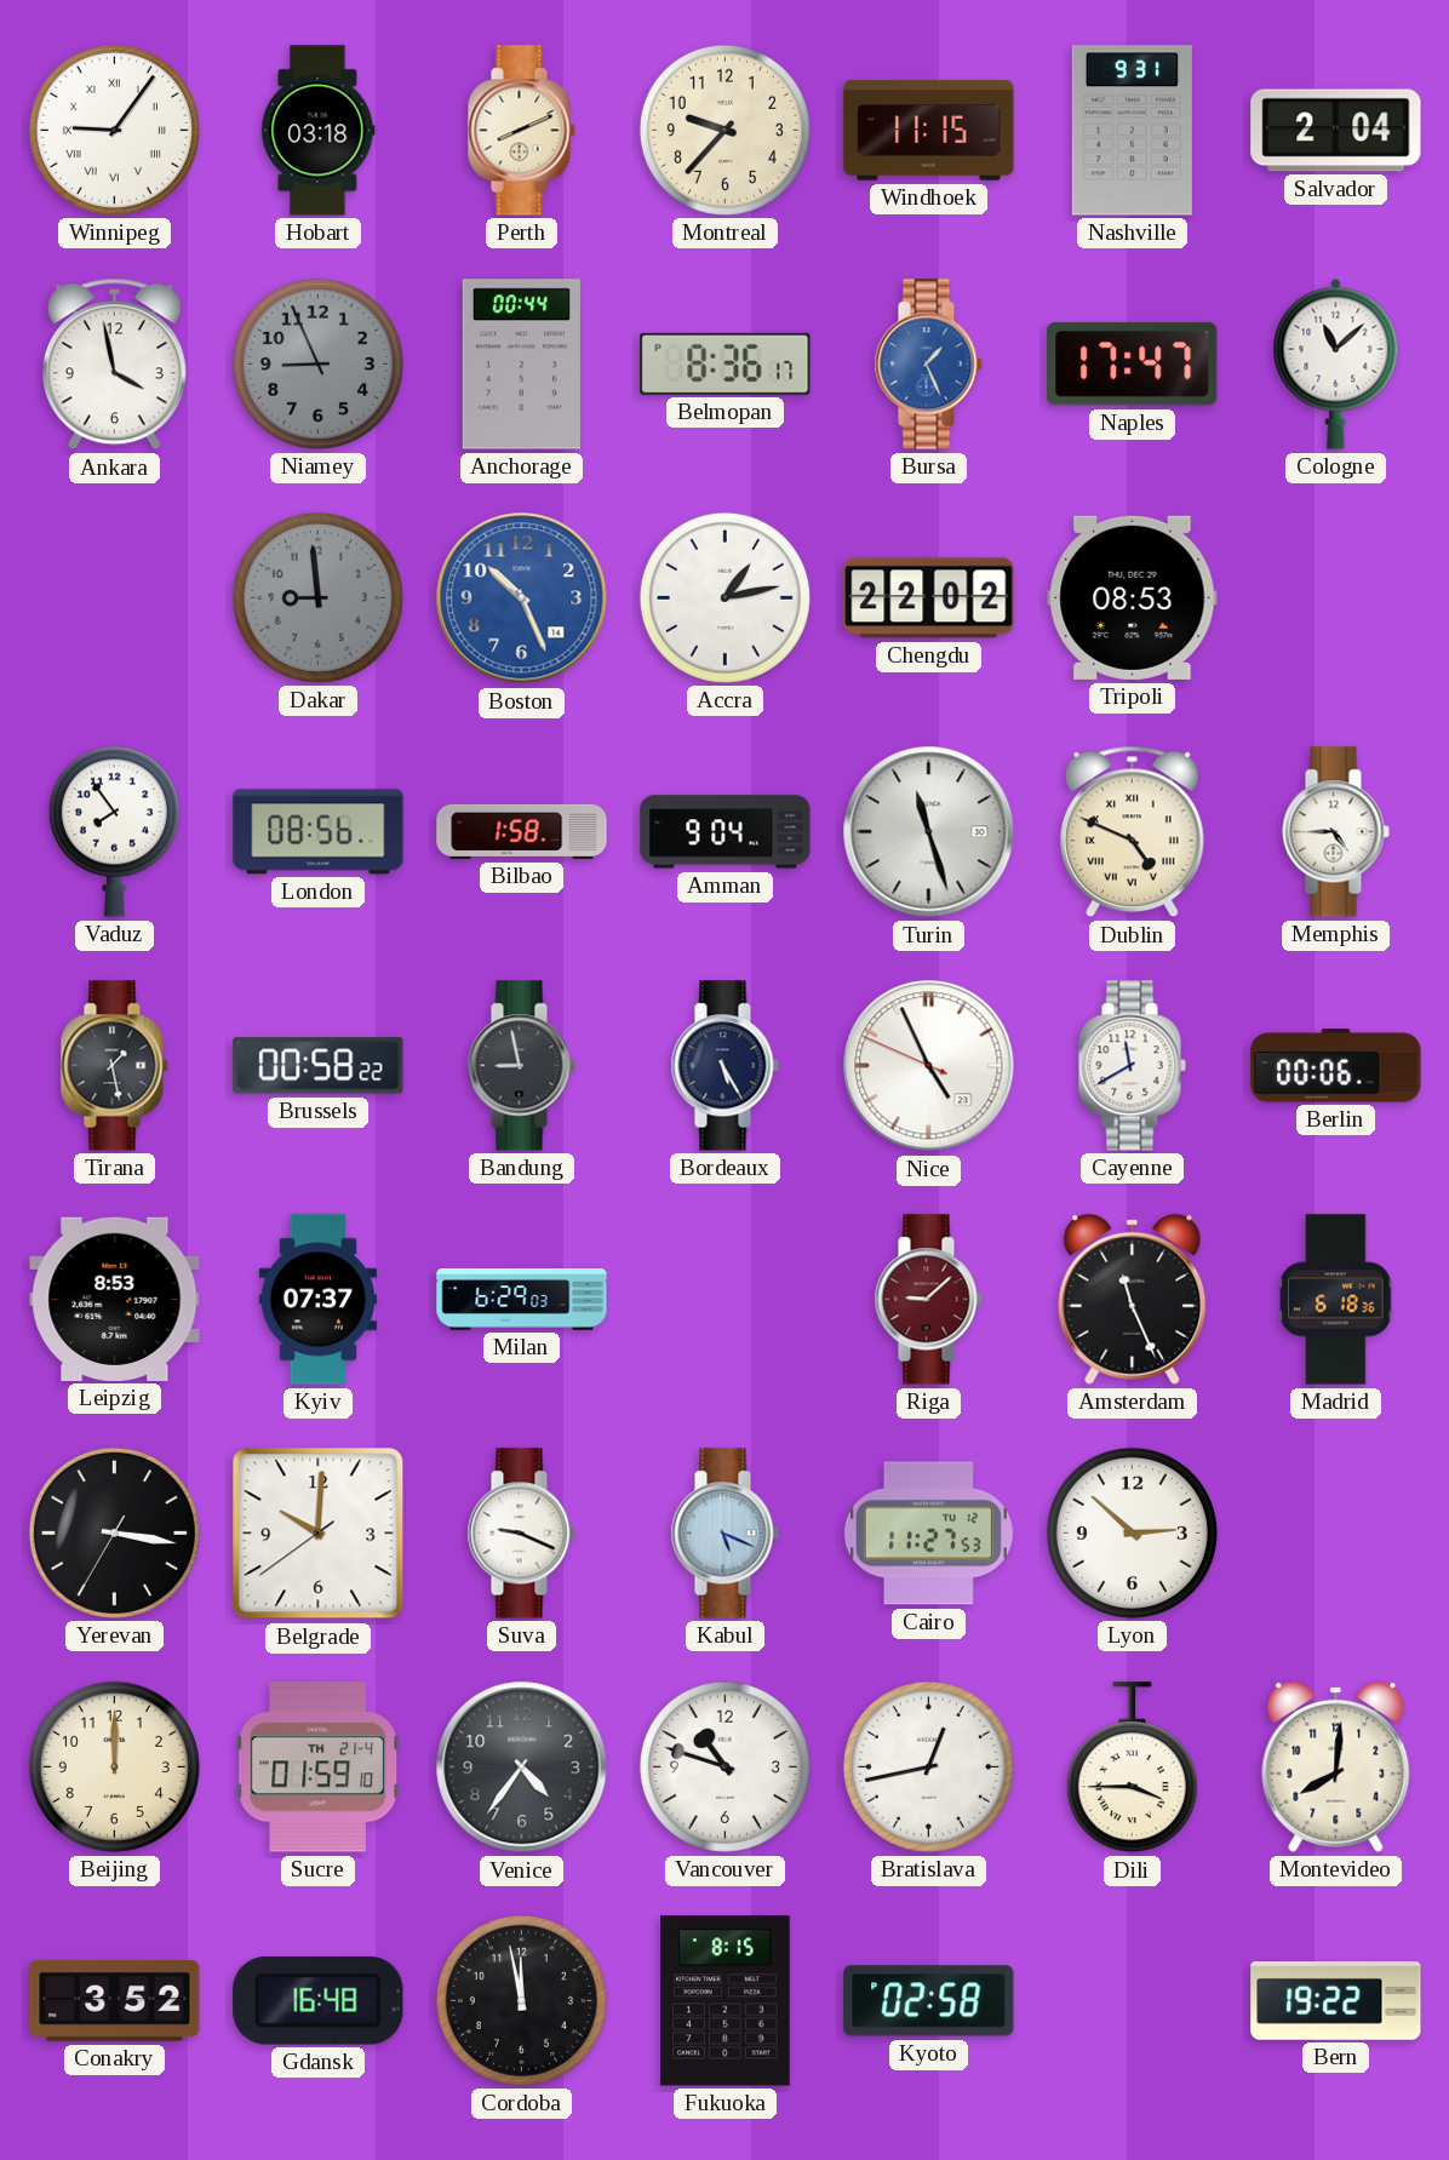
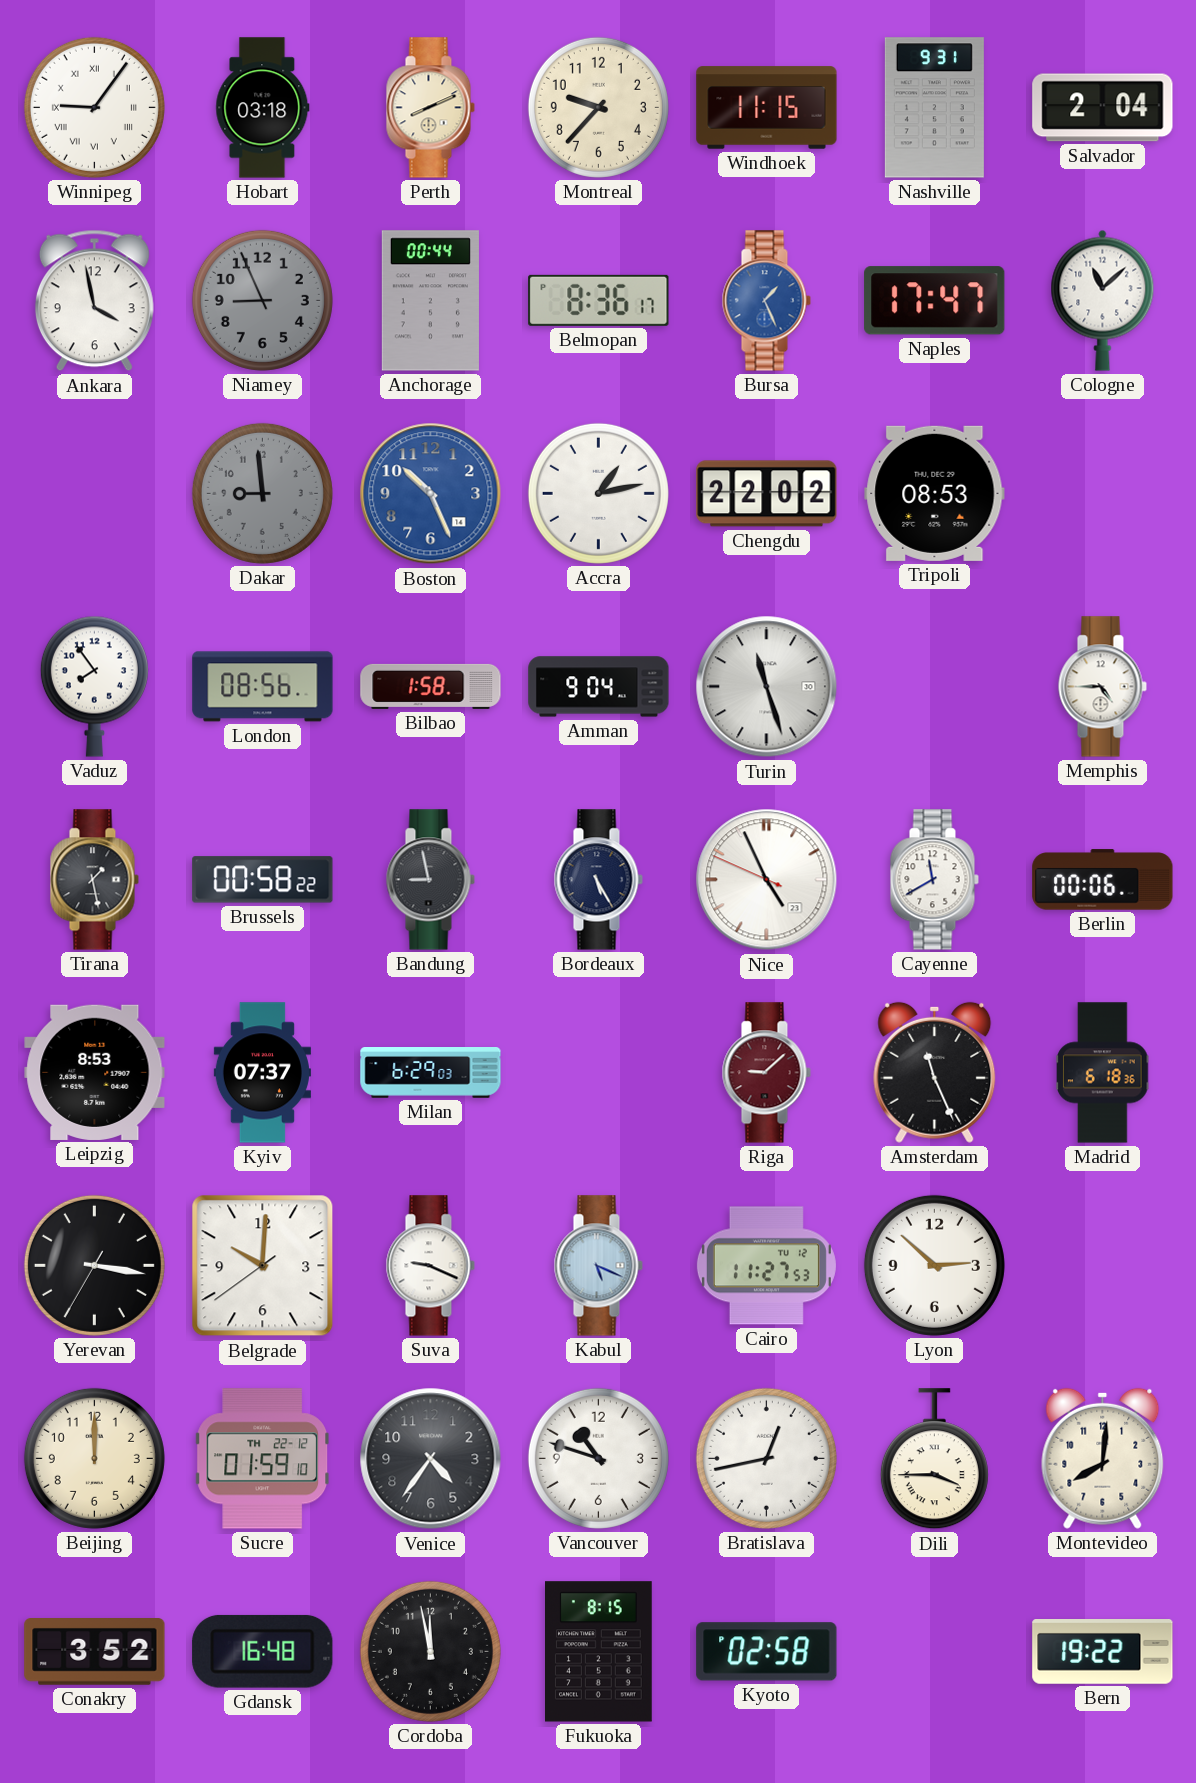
Dublin: 4:49 -> none (1132, 832)
Sucre date: TH 21-4 -> TH 22-12 (263, 1459)
